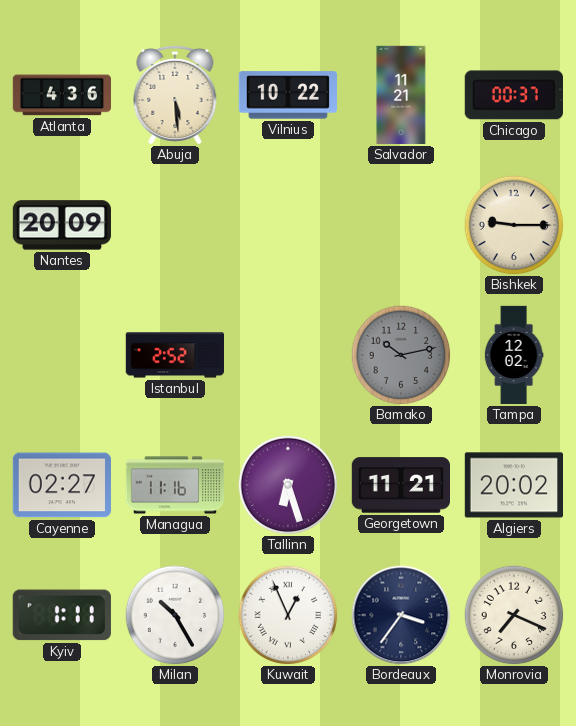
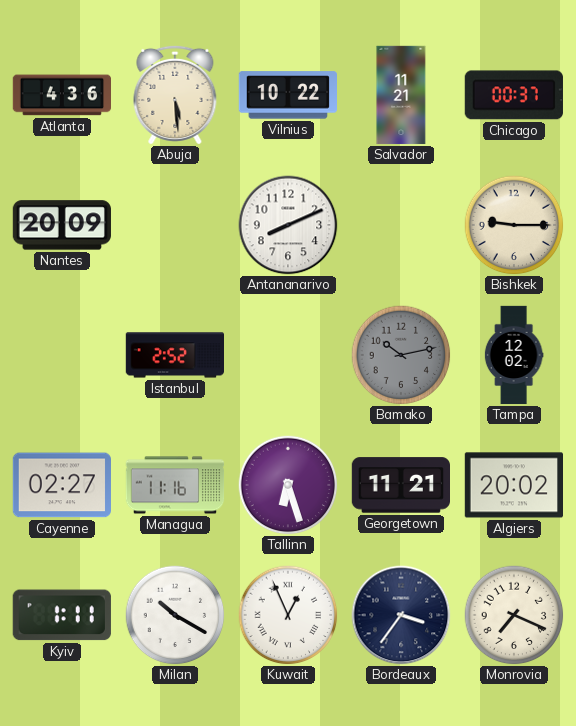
Antananarivo: none -> 8:11 (288, 225)
Milan: 10:25 -> 10:20 (175, 615)
